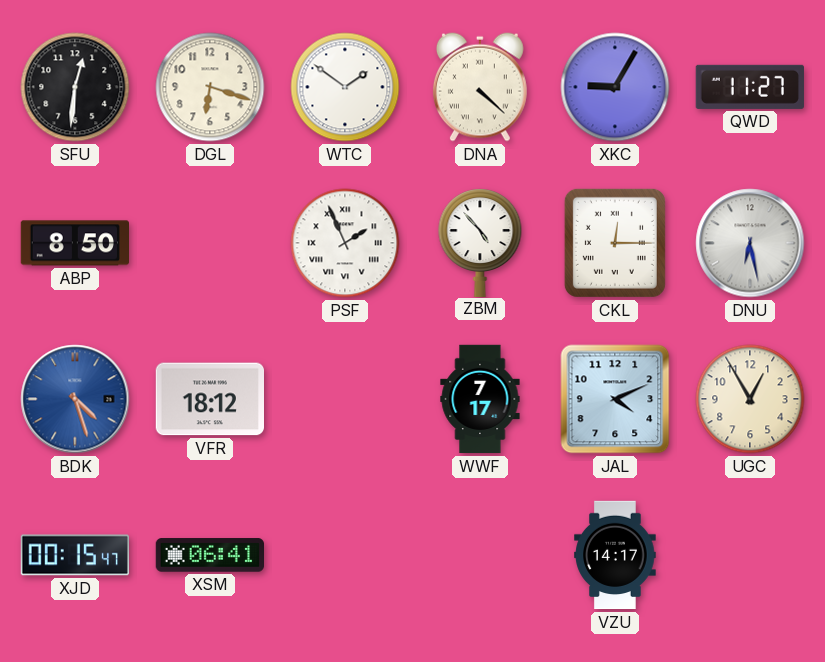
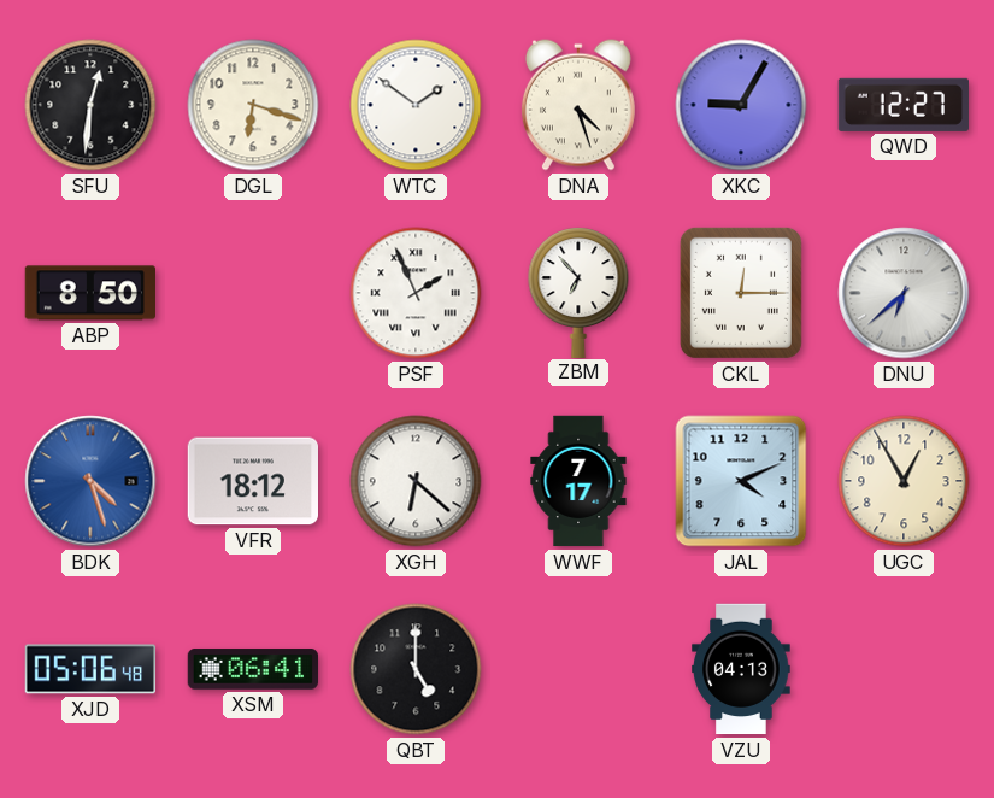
DNA: 4:22 -> 4:27 (578, 105)
QWD: 11:27 -> 12:27 (904, 105)
ZBM: 4:53 -> 6:53 (578, 292)
DNU: 6:28 -> 6:38 (904, 293)
XGH: none -> 6:22 (416, 481)
XJD: 00:15 -> 05:06 (89, 669)
QBT: none -> 5:00 (416, 669)
VZU: 14:17 -> 04:13 (741, 669)
